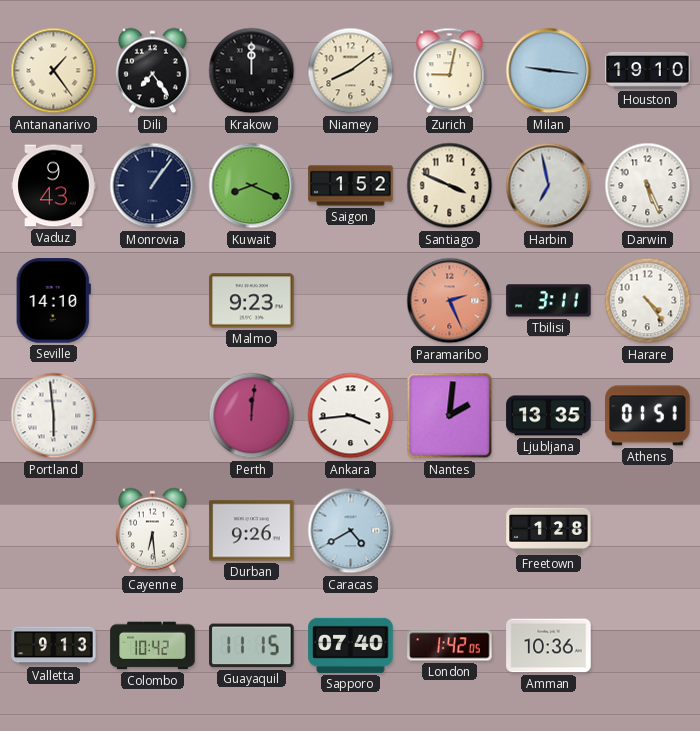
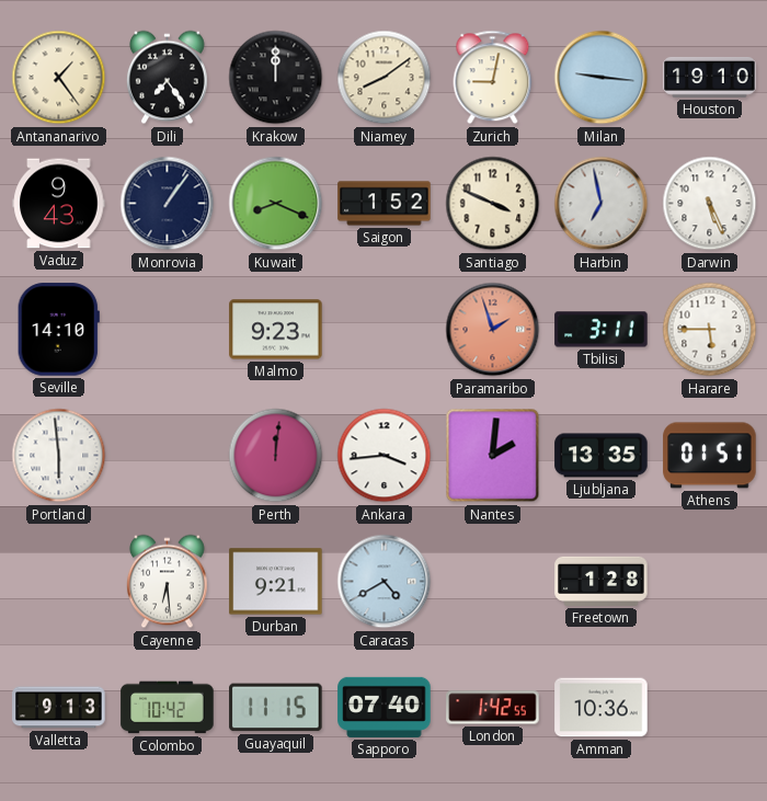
Paramaribo: 2:26 -> 1:57 (493, 330)
Harare: 4:24 -> 5:45 (710, 330)
Durban: 9:26 -> 9:21 (276, 582)
London: 1:42:05 -> 1:42:55 (493, 708)
